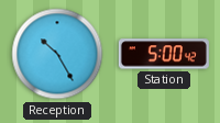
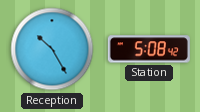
Station: 5:00 -> 5:08 (149, 49)
